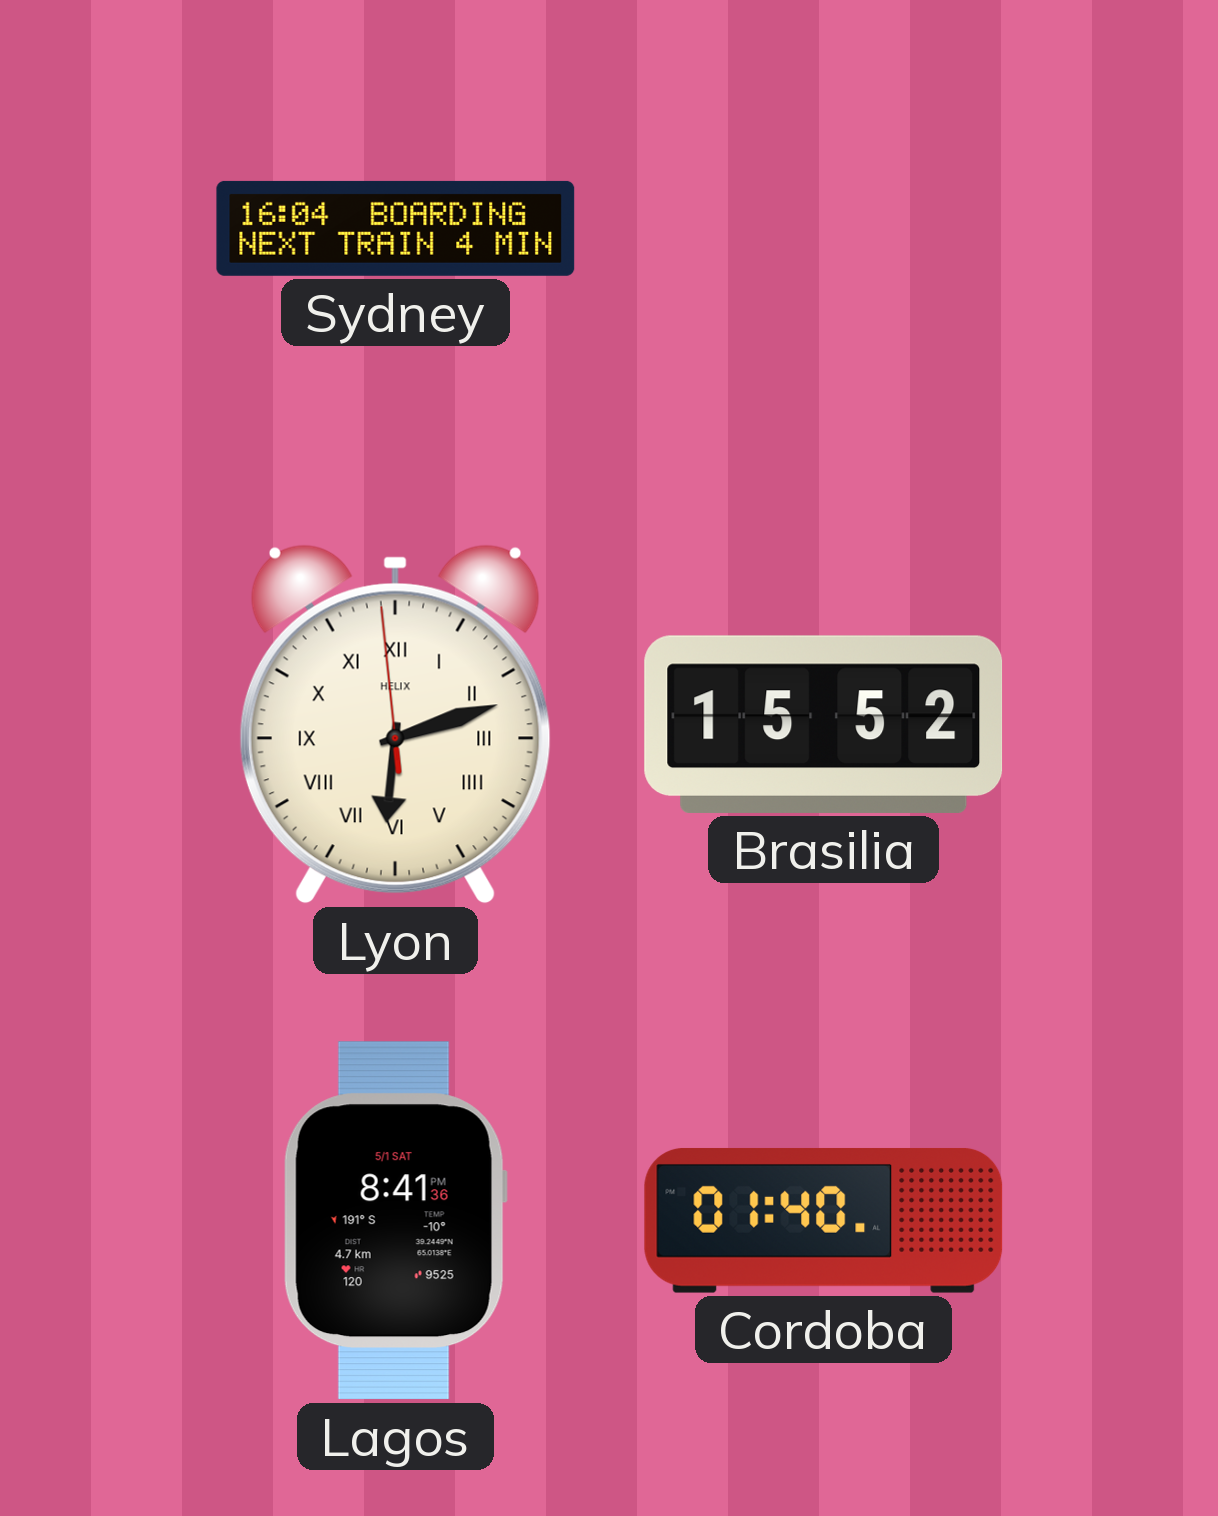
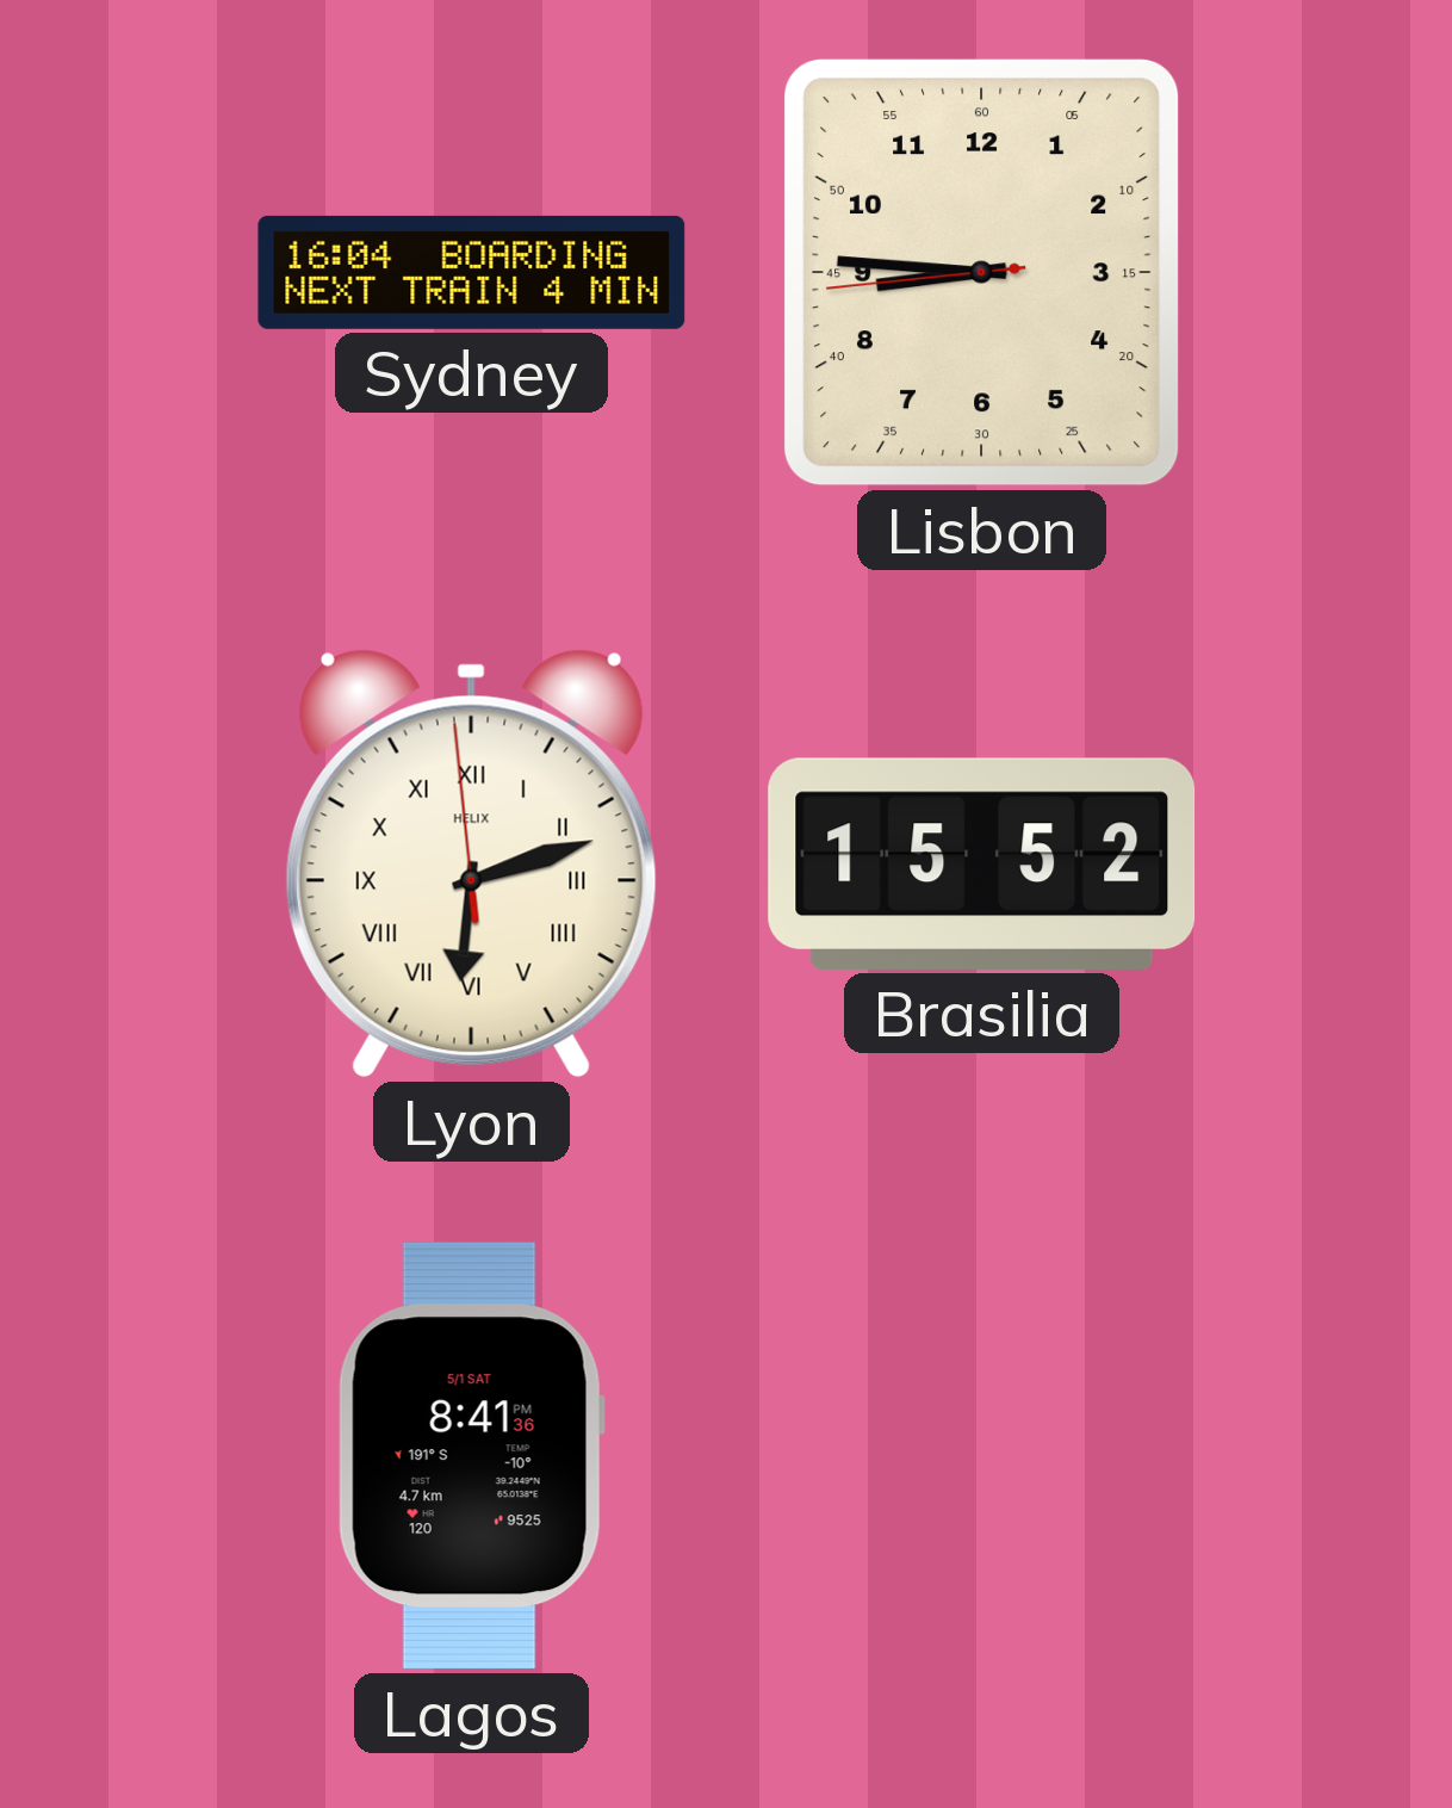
Lisbon: none -> 8:45 (981, 272)
Cordoba: 01:40 -> none (824, 1220)
